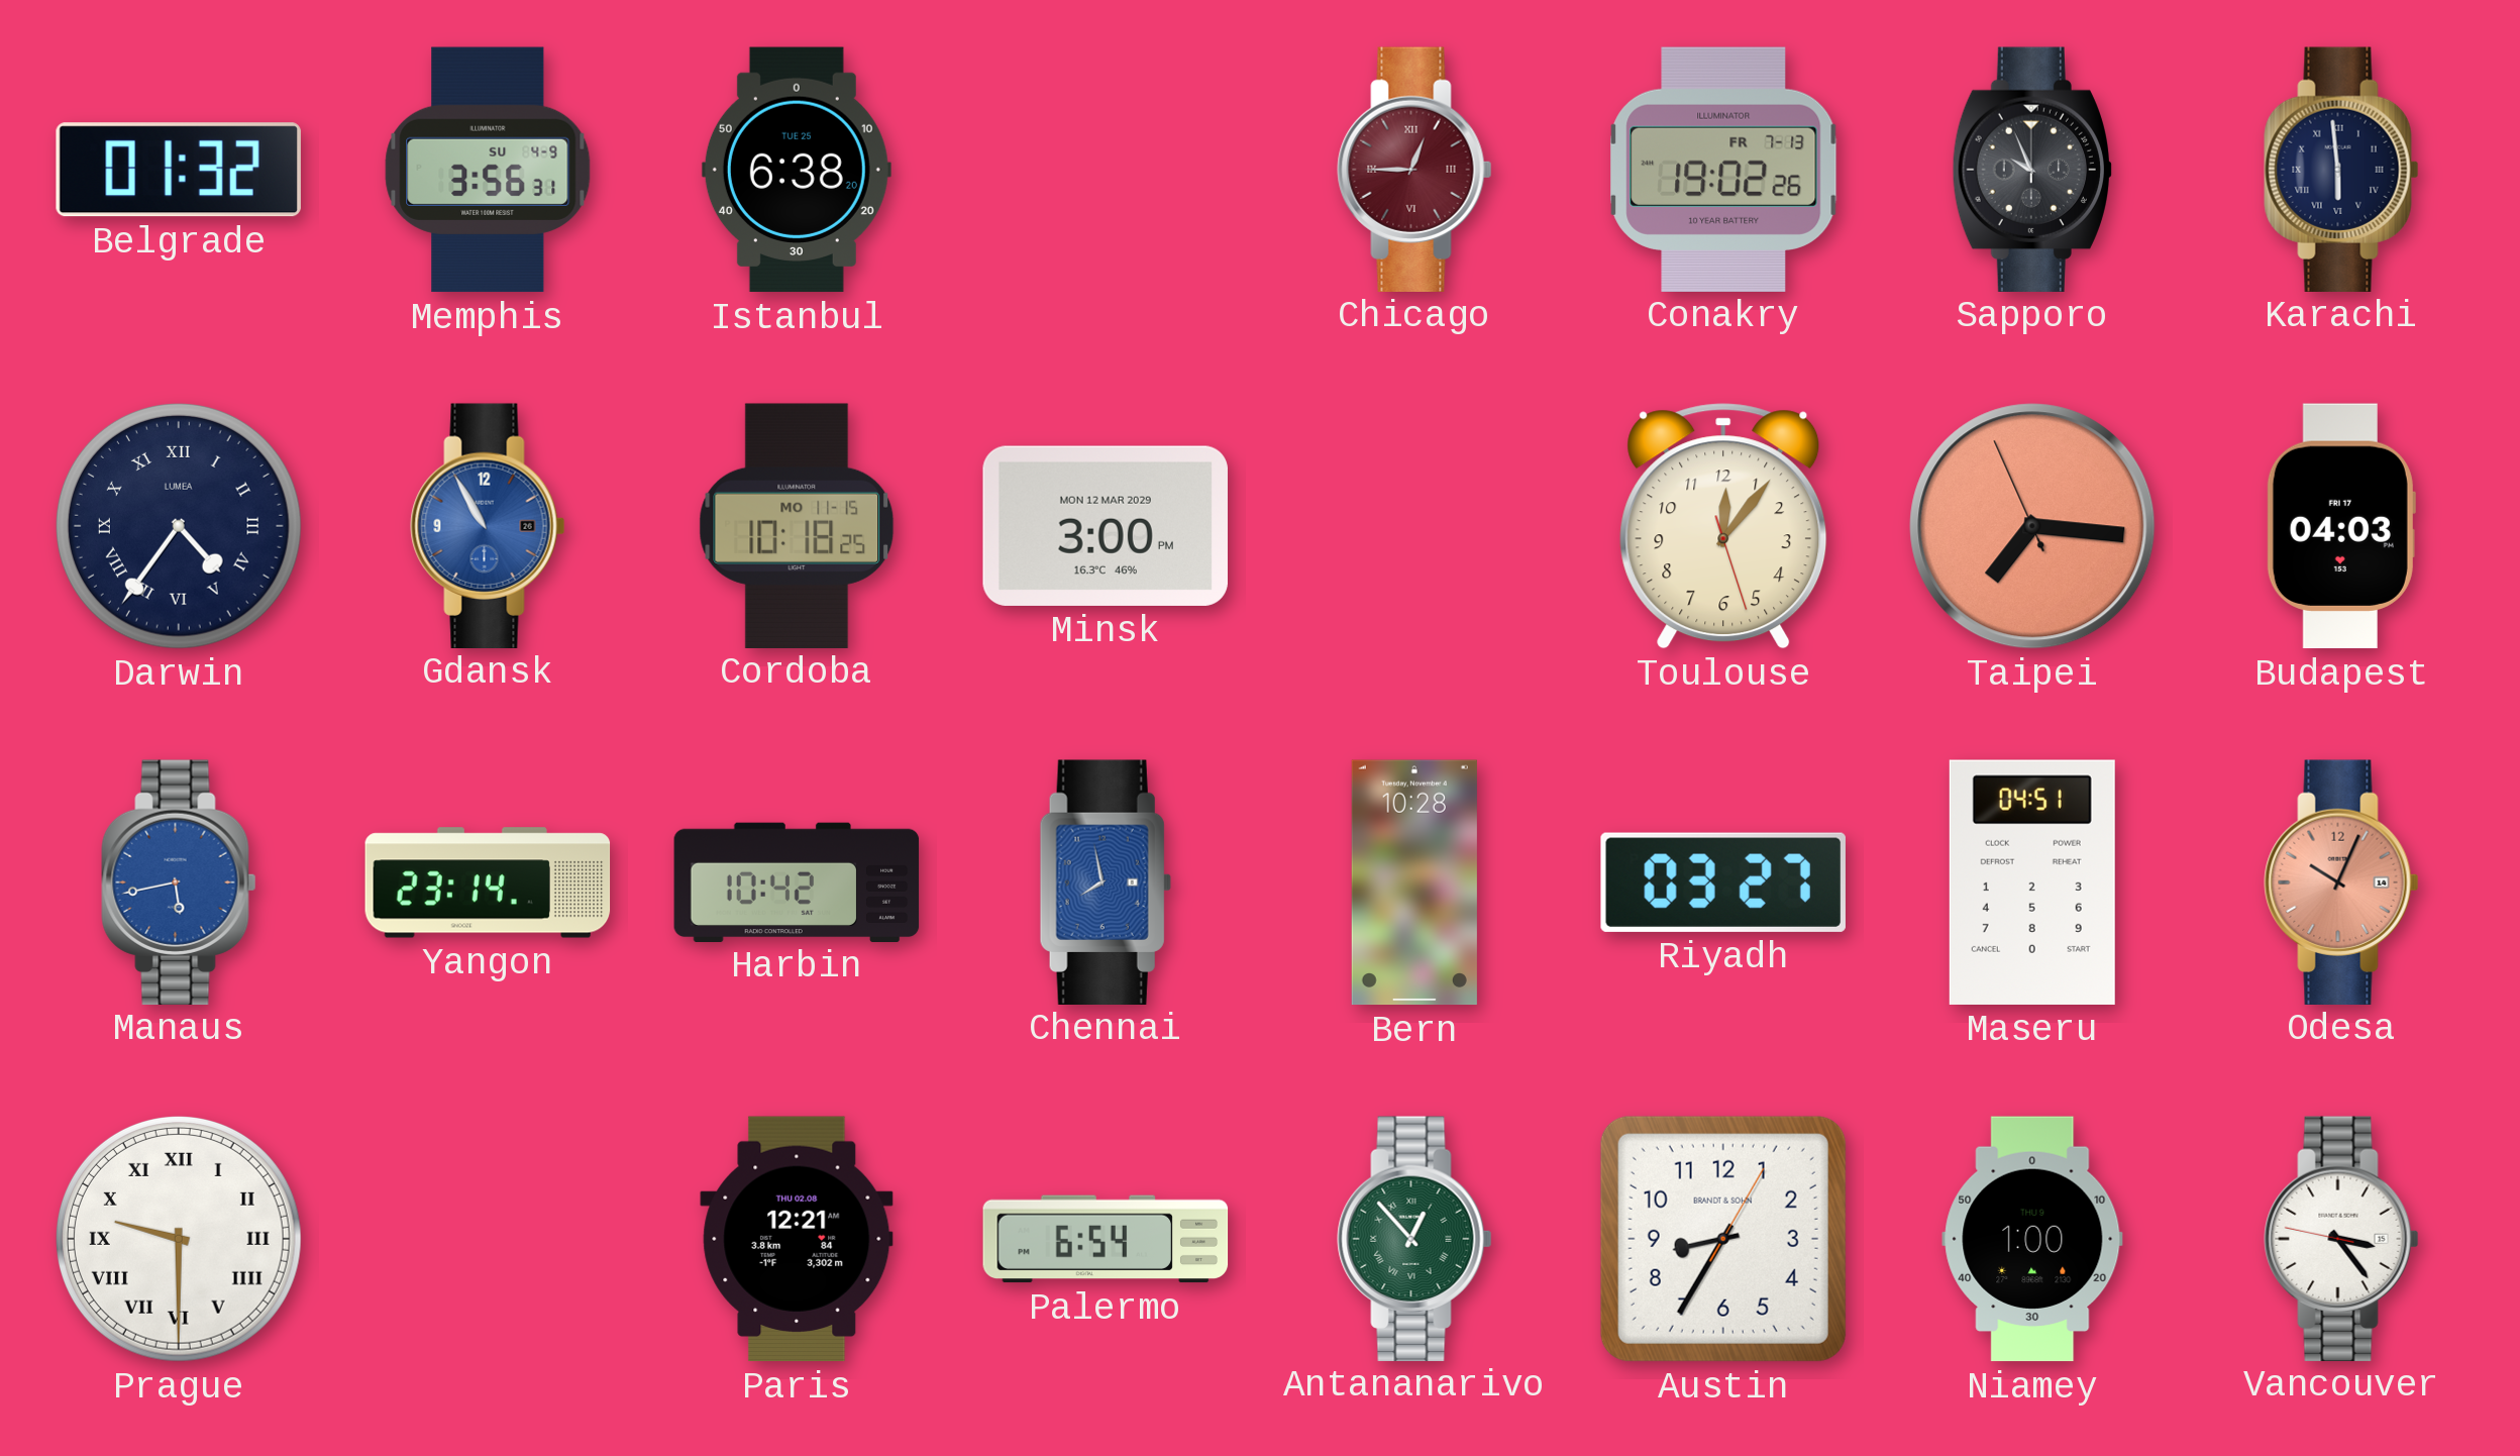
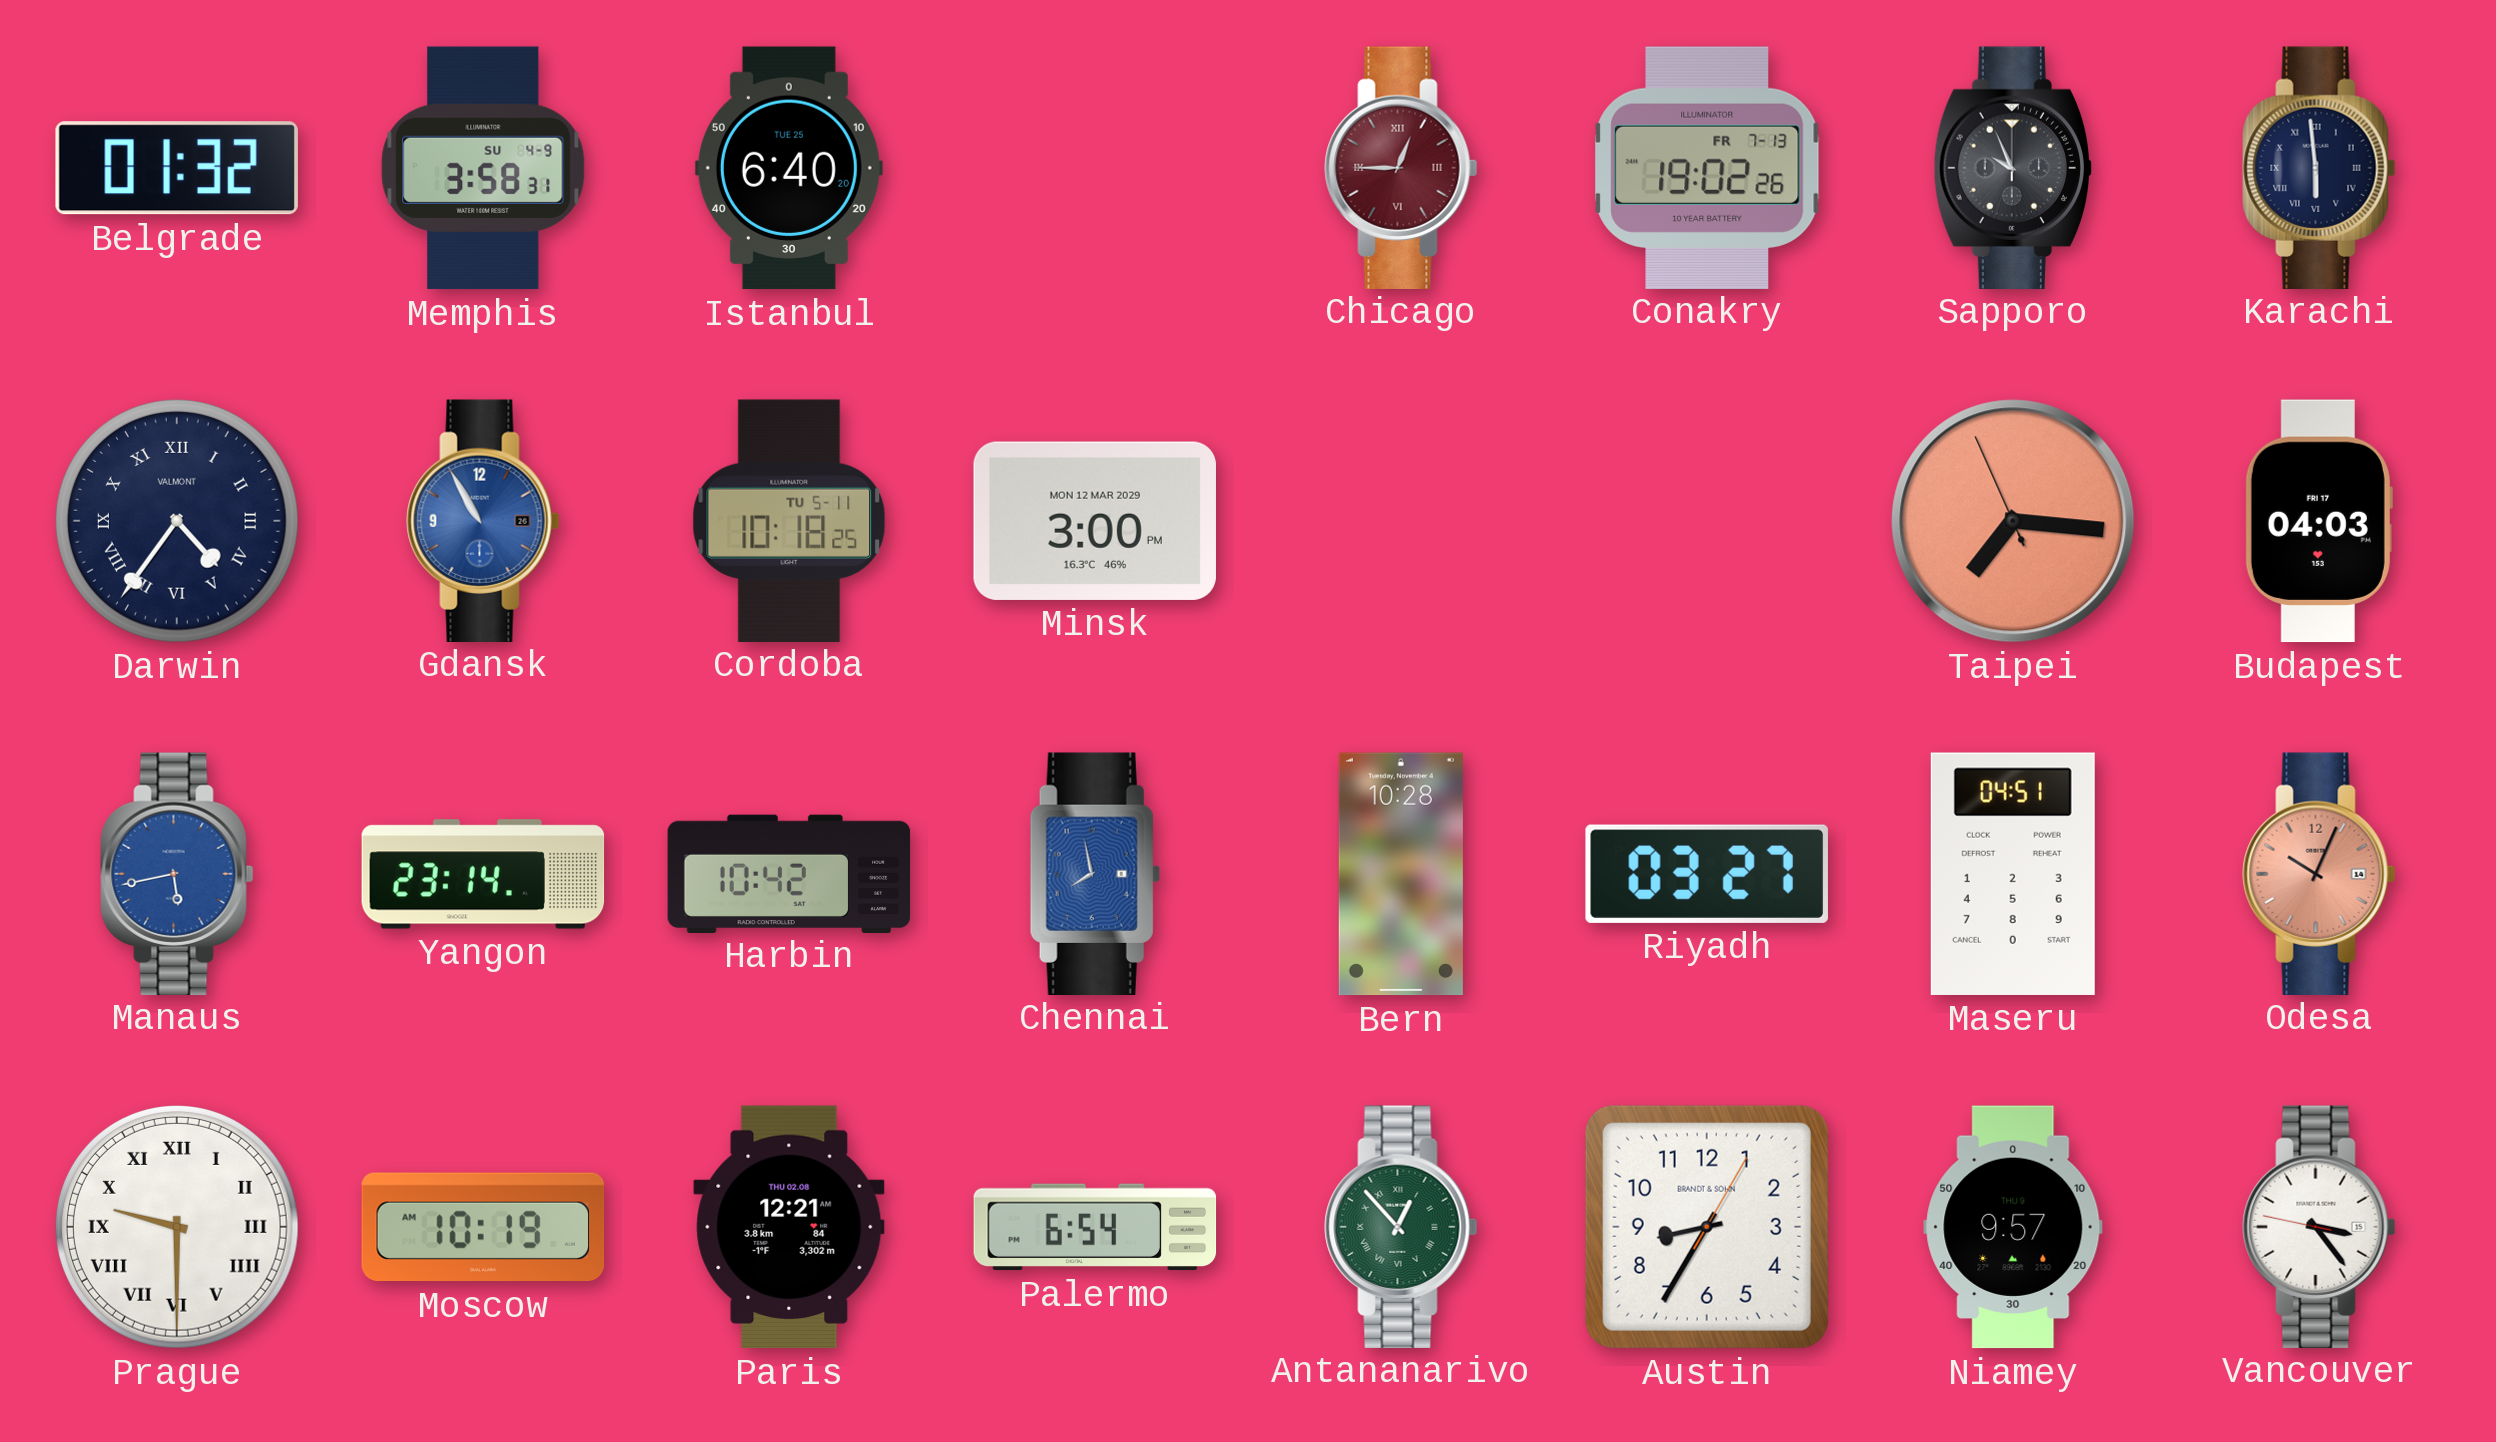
Memphis: 3:56 -> 3:58 (483, 168)
Istanbul: 6:38 -> 6:40 (789, 168)
Darwin brand: LUMEA -> VALMONT (177, 521)
Cordoba date: MO 11-15 -> TU 5-11 (789, 520)
Toulouse: 12:06 -> none (1723, 526)
Moscow: none -> 10:19 (483, 1227)
Niamey: 1:00 -> 9:57 (2013, 1227)
